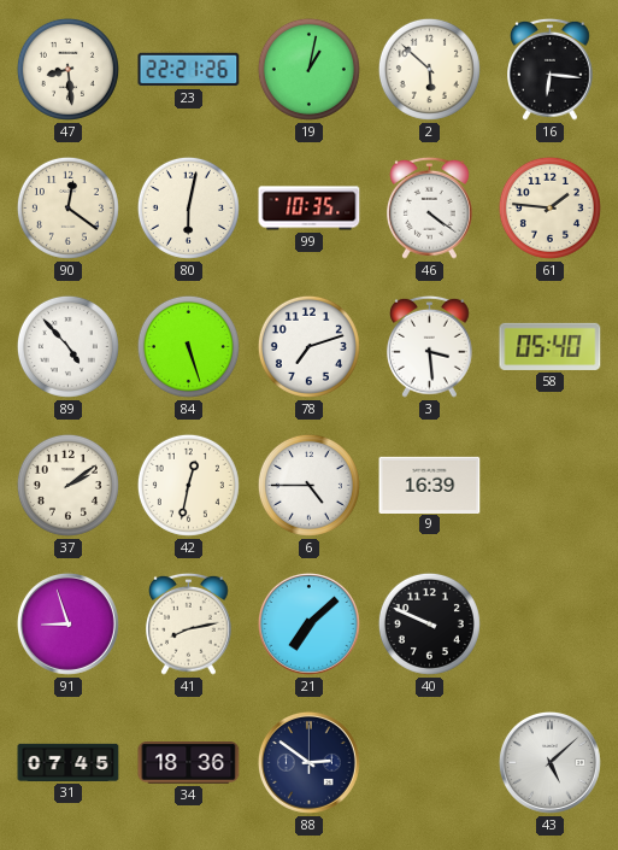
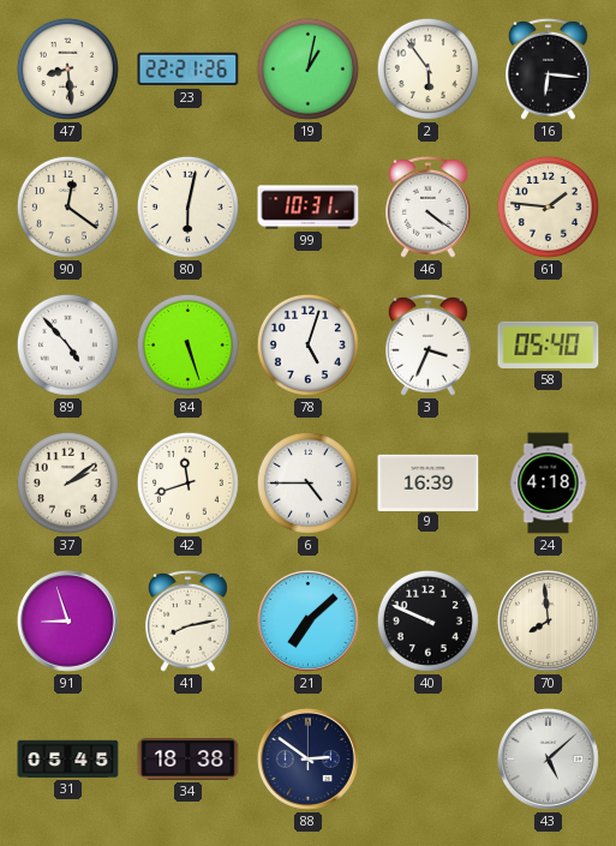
2: 5:52 -> 5:54 (427, 68)
99: 10:35 -> 10:31 (309, 208)
78: 7:12 -> 5:03 (307, 344)
3: 3:29 -> 3:34 (429, 344)
42: 12:32 -> 11:42 (187, 482)
24: none -> 4:18 (549, 484)
70: none -> 7:59 (548, 620)
31: 07:45 -> 05:45 (68, 758)
34: 18:36 -> 18:38 (189, 760)
